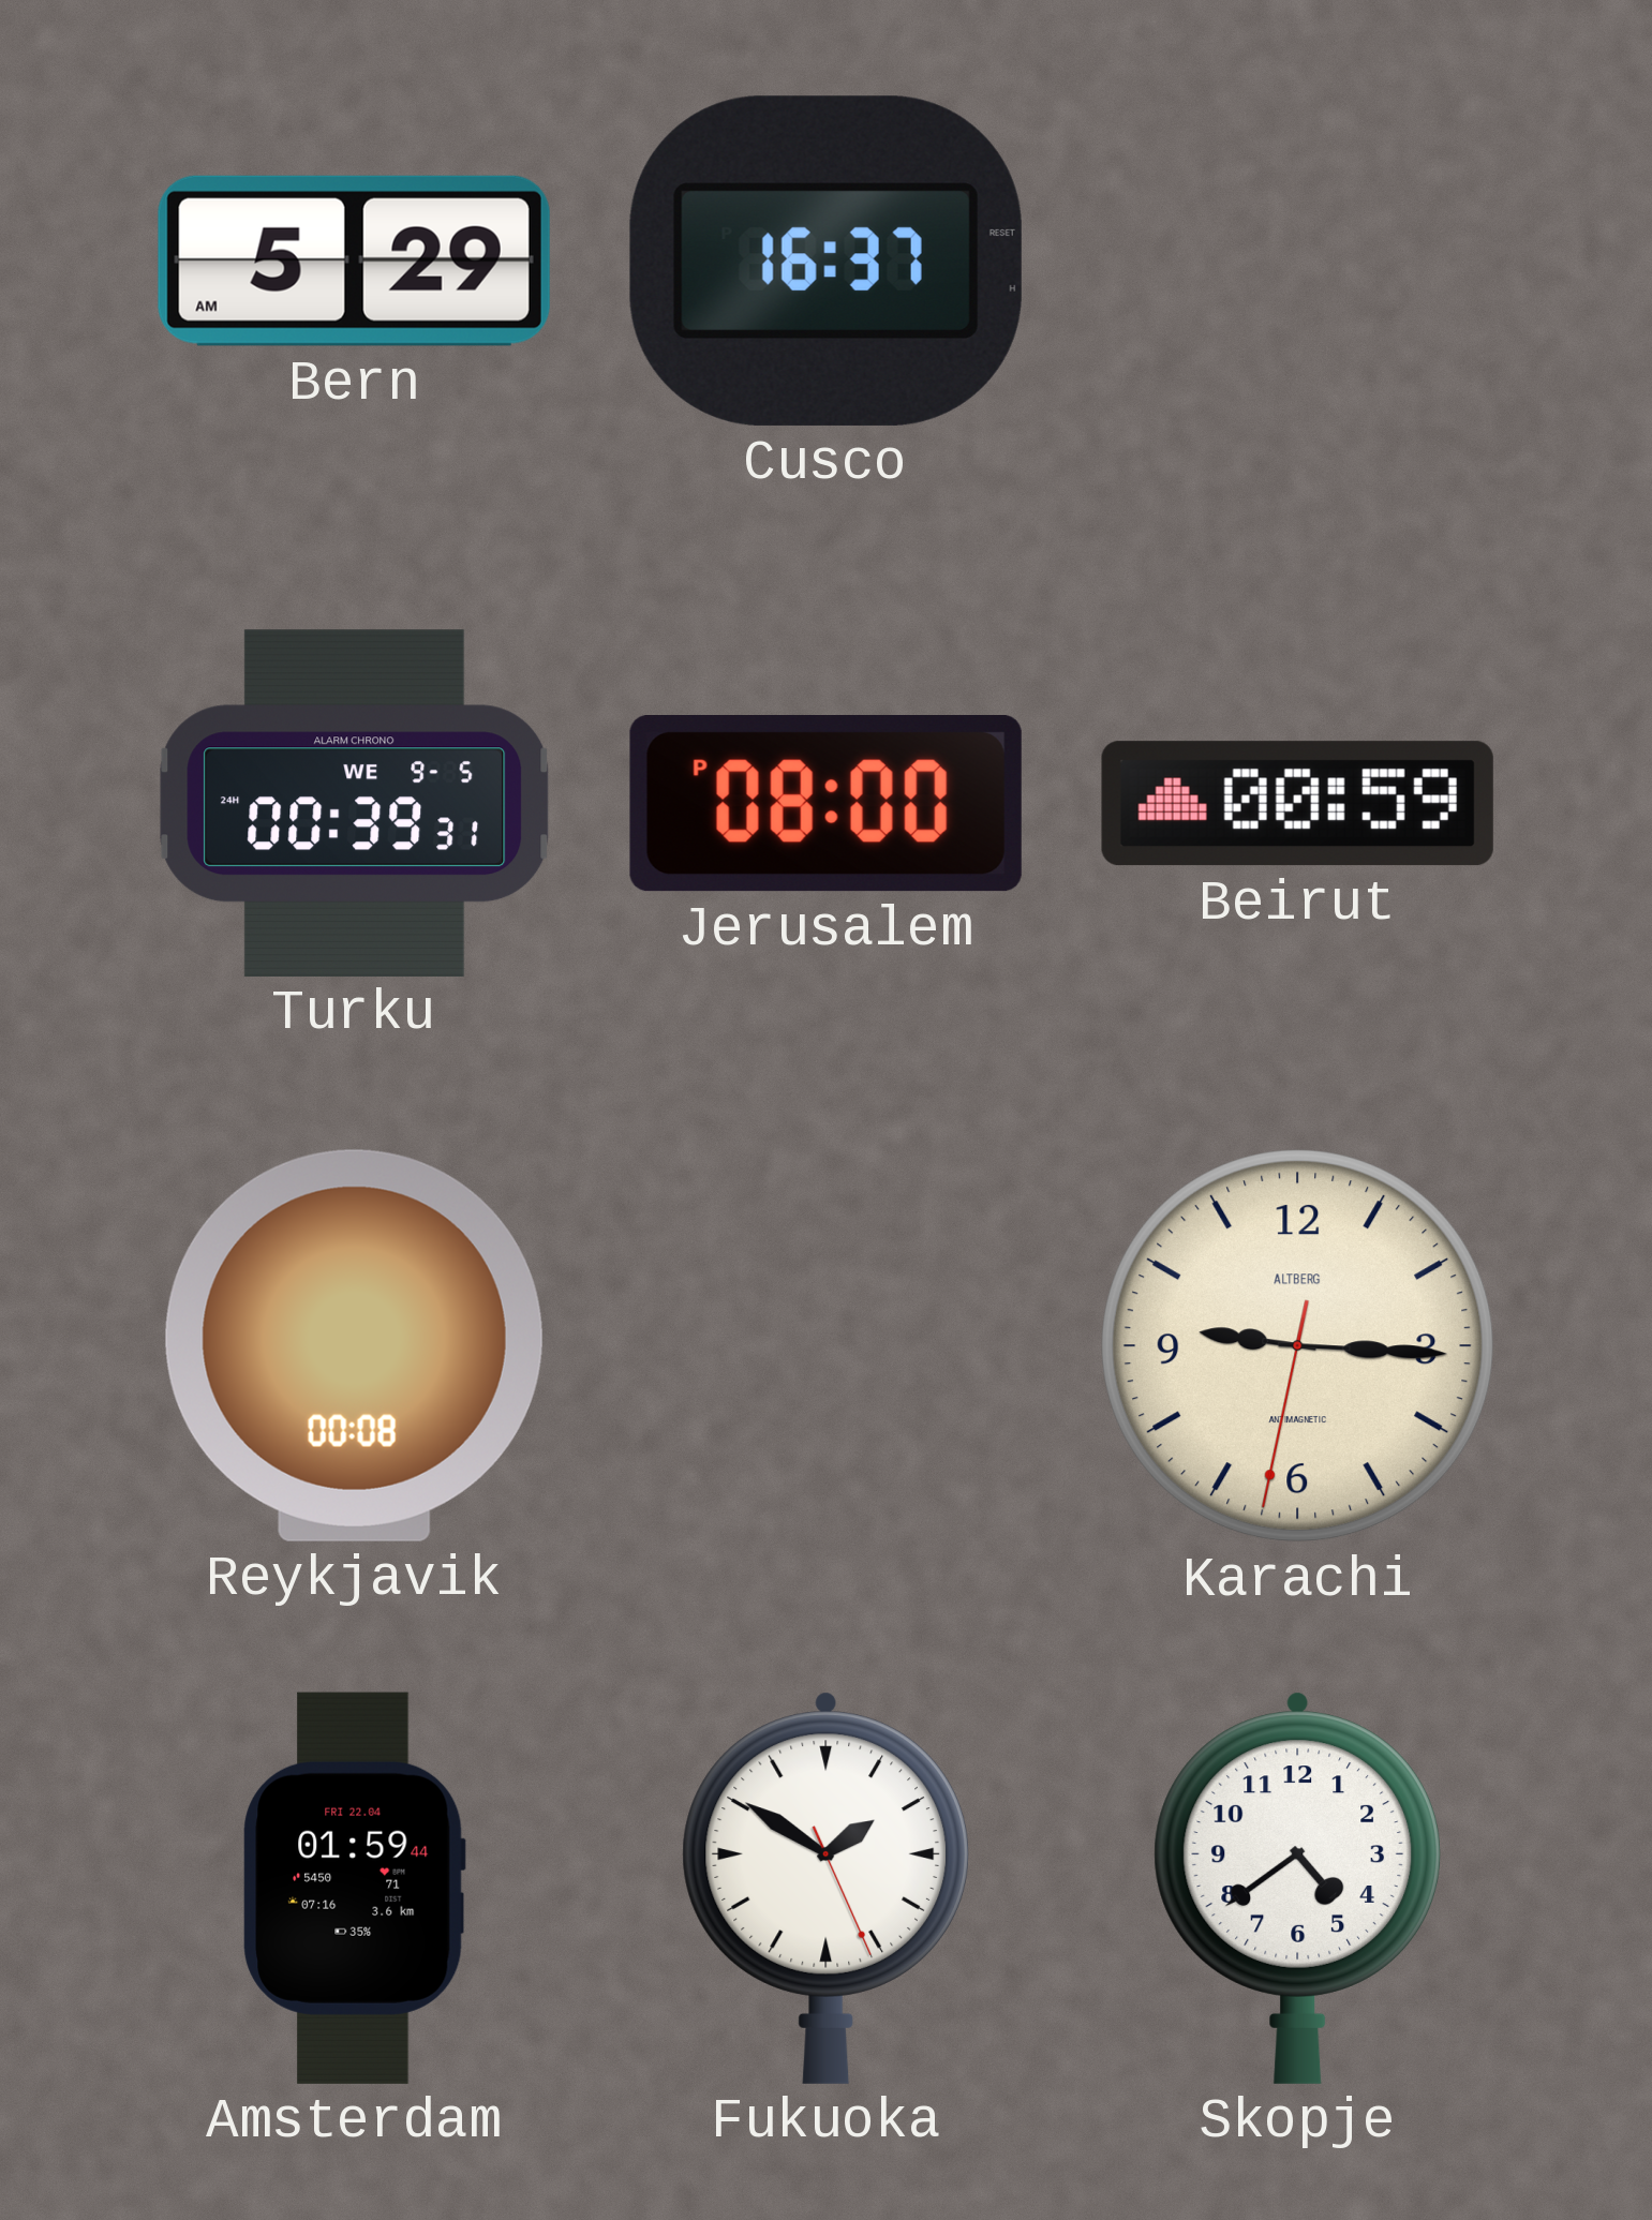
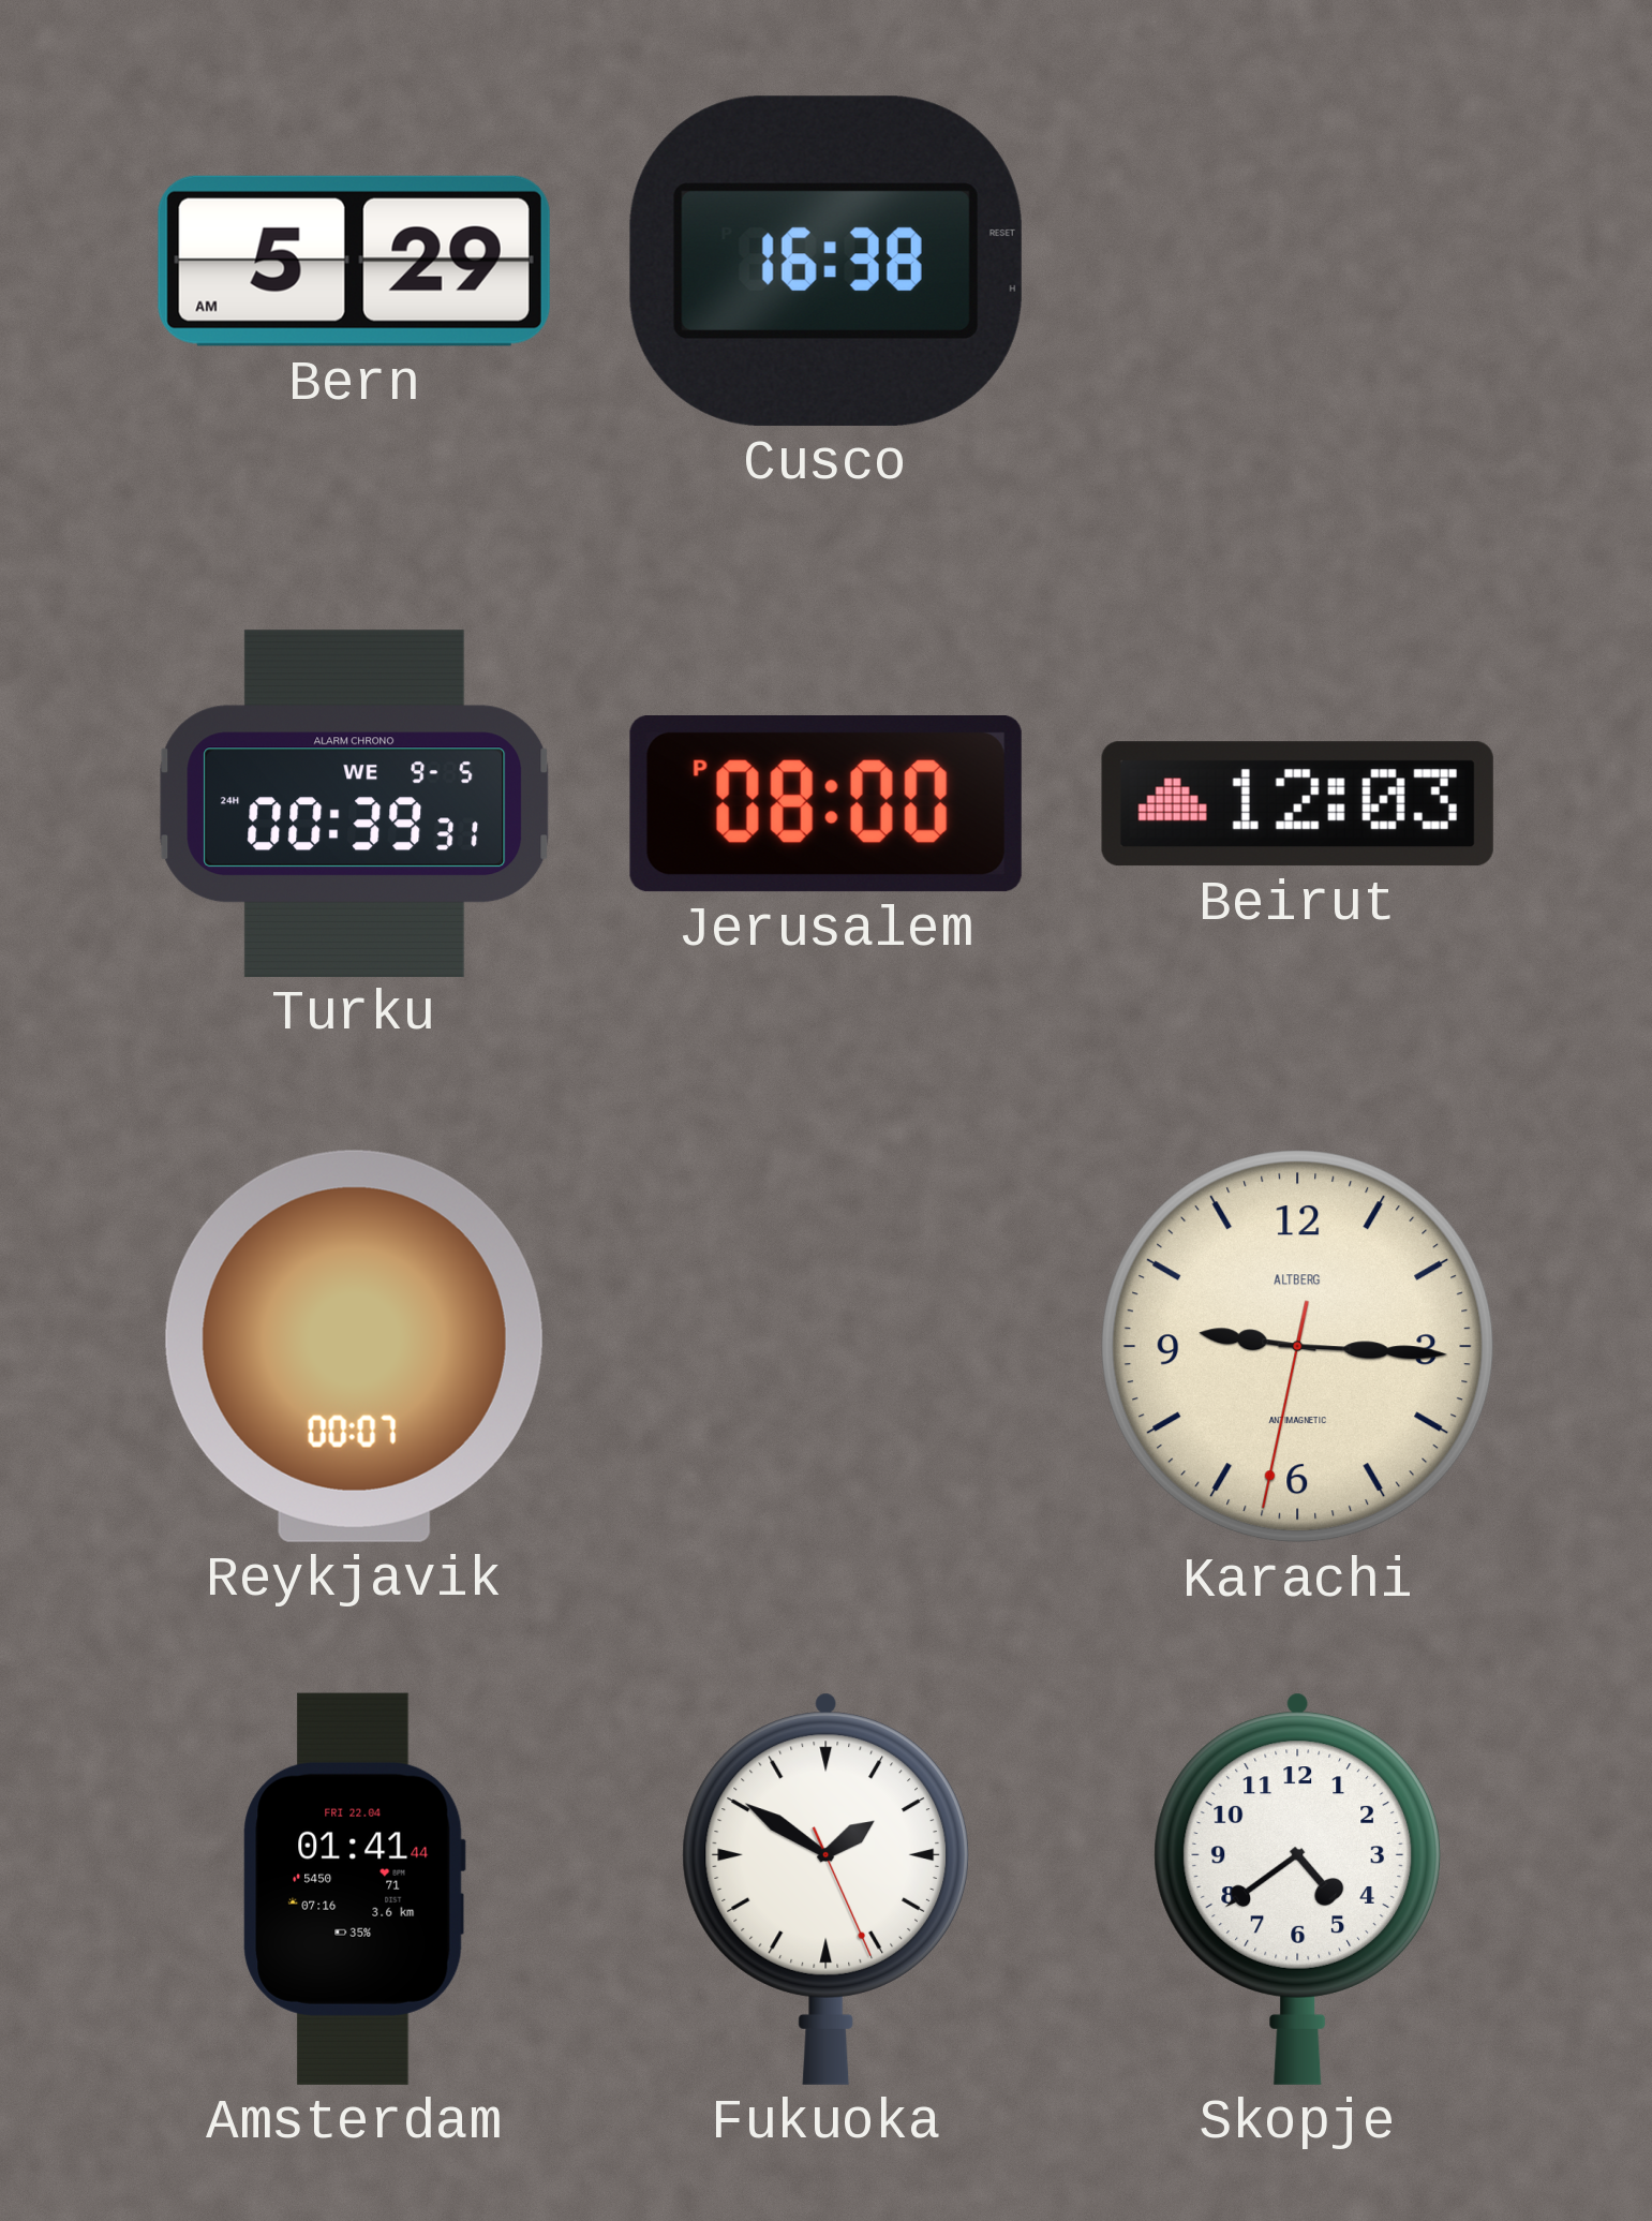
Cusco: 16:37 -> 16:38 (825, 261)
Beirut: 00:59 -> 12:03 (1297, 804)
Reykjavik: 00:08 -> 00:07 (354, 1346)
Amsterdam: 01:59 -> 01:41 (354, 1889)
